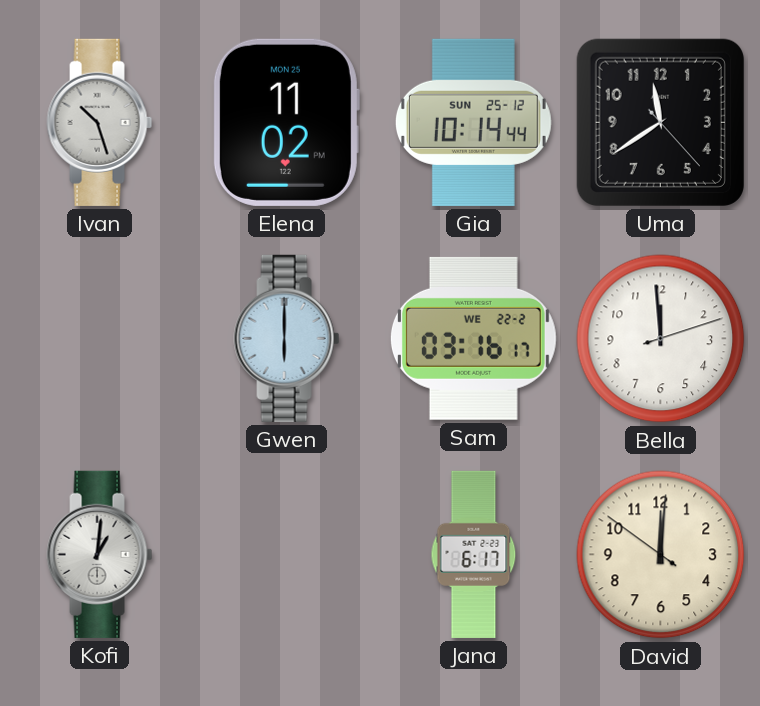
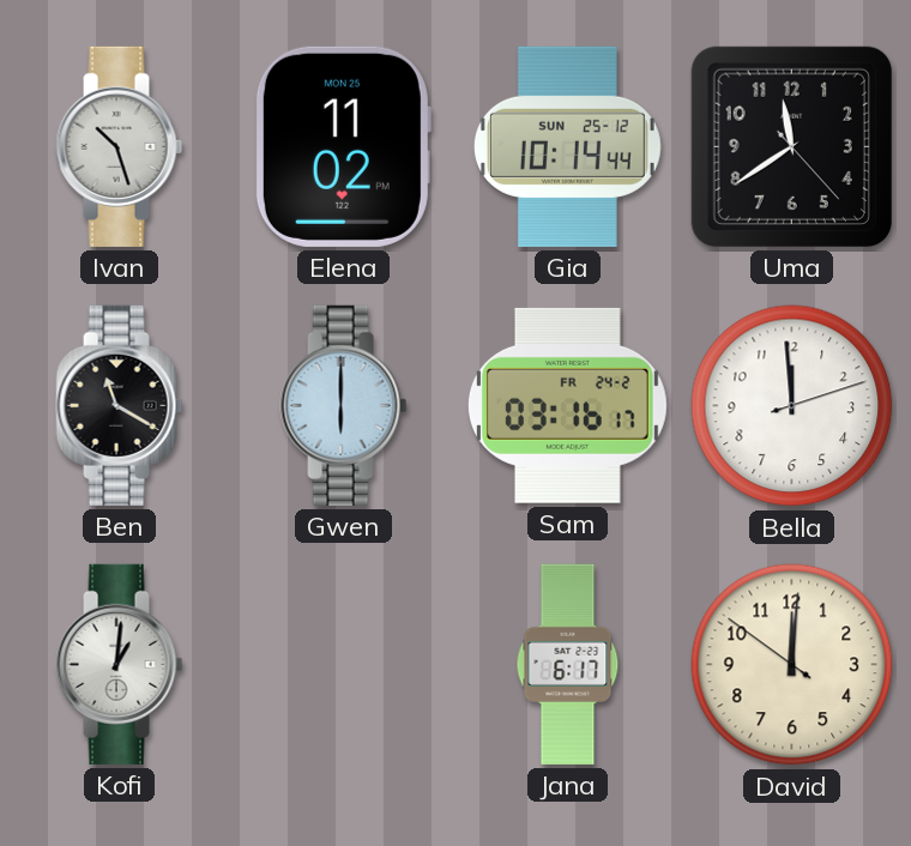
Ben: none -> 11:20 (120, 405)
Sam date: WE 22-2 -> FR 24-2 (567, 405)
